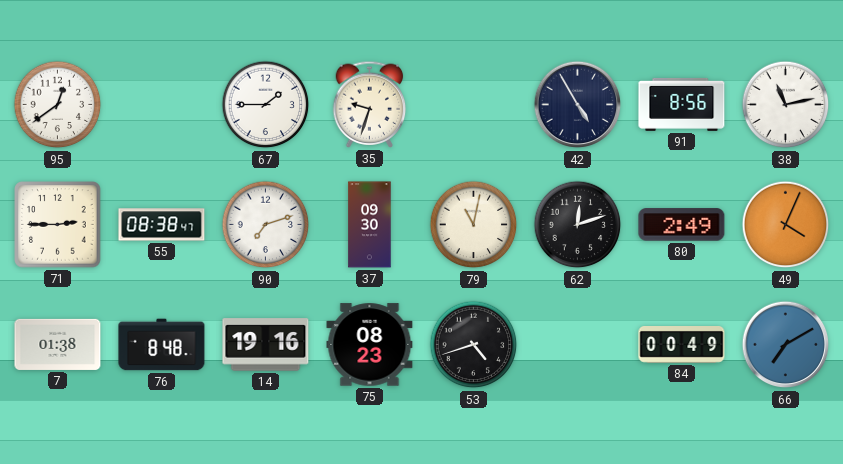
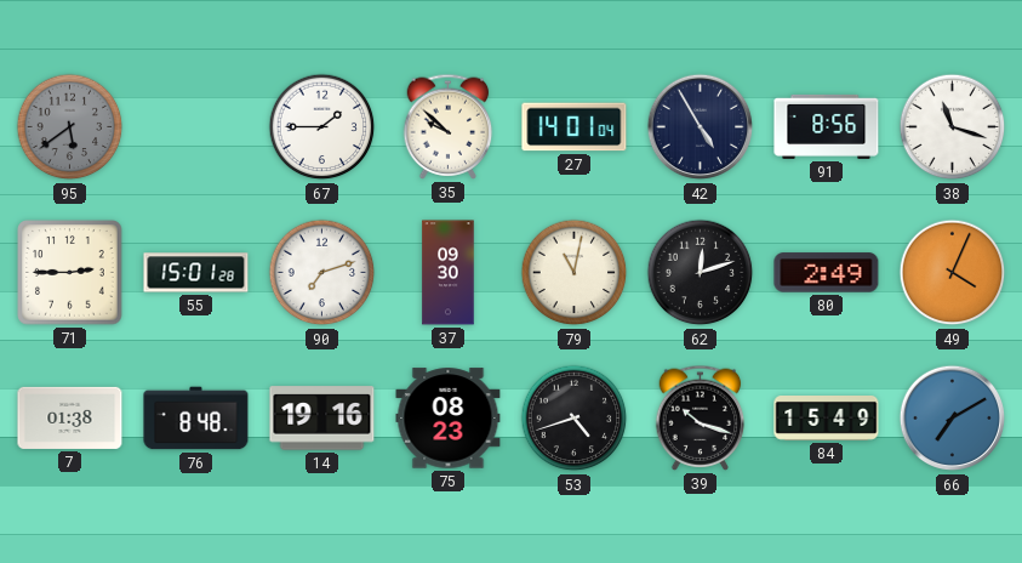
95: 12:39 -> 5:39 (70, 127)
95 dial: white -> grey (70, 127)
35: 9:33 -> 9:52 (449, 126)
27: none -> 14:01 (575, 127)
38: 11:13 -> 11:18 (953, 127)
55: 08:38 -> 15:01 (196, 273)
39: none -> 10:18 (701, 417)
84: 00:49 -> 15:49 (827, 419)
